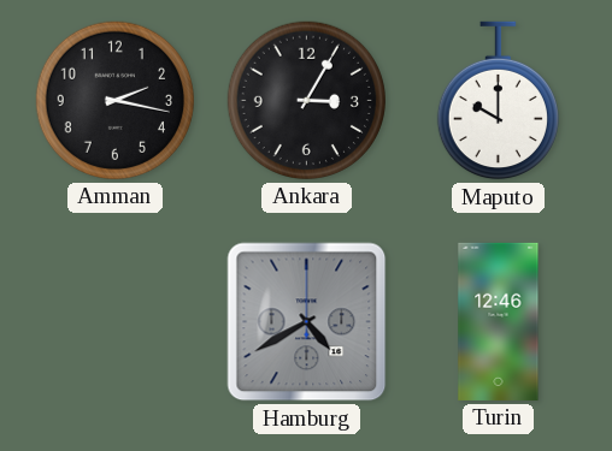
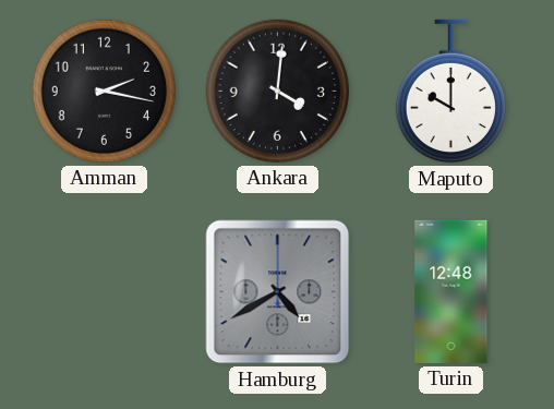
Ankara: 3:05 -> 4:01 (277, 91)
Turin: 12:46 -> 12:48 (451, 291)
